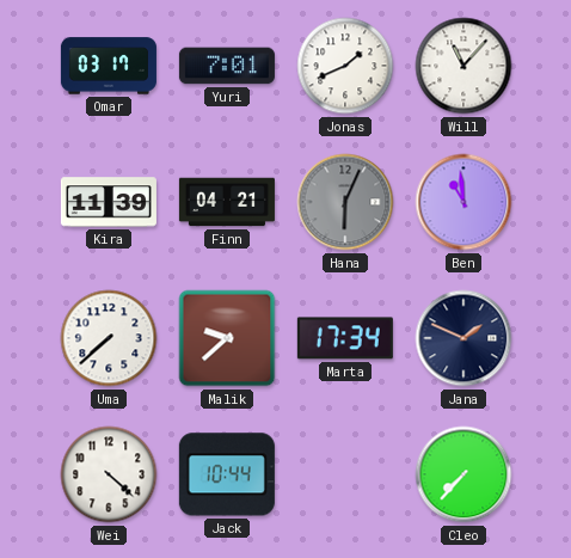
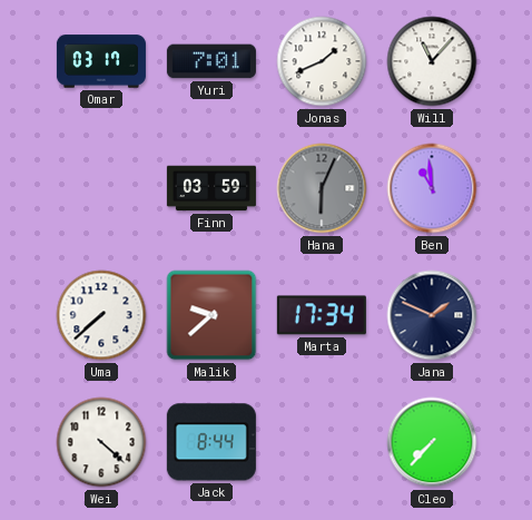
Kira: 11:39 -> none (109, 202)
Finn: 04:21 -> 03:59 (211, 188)
Jack: 10:44 -> 8:44 (211, 442)
